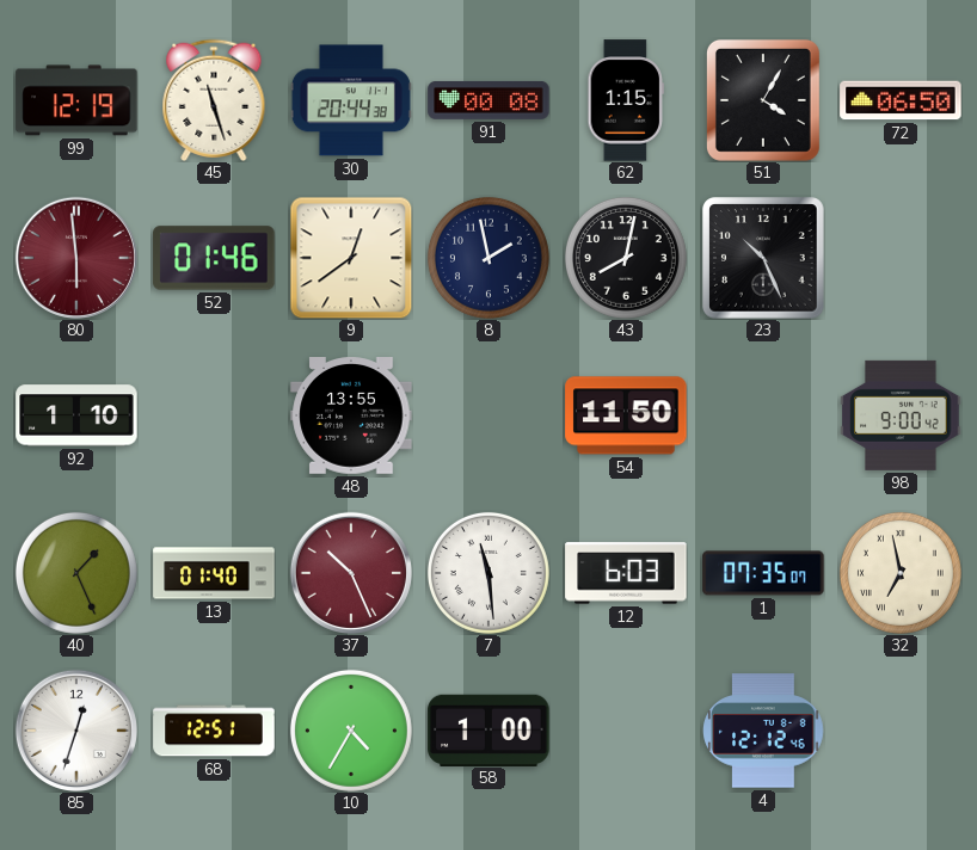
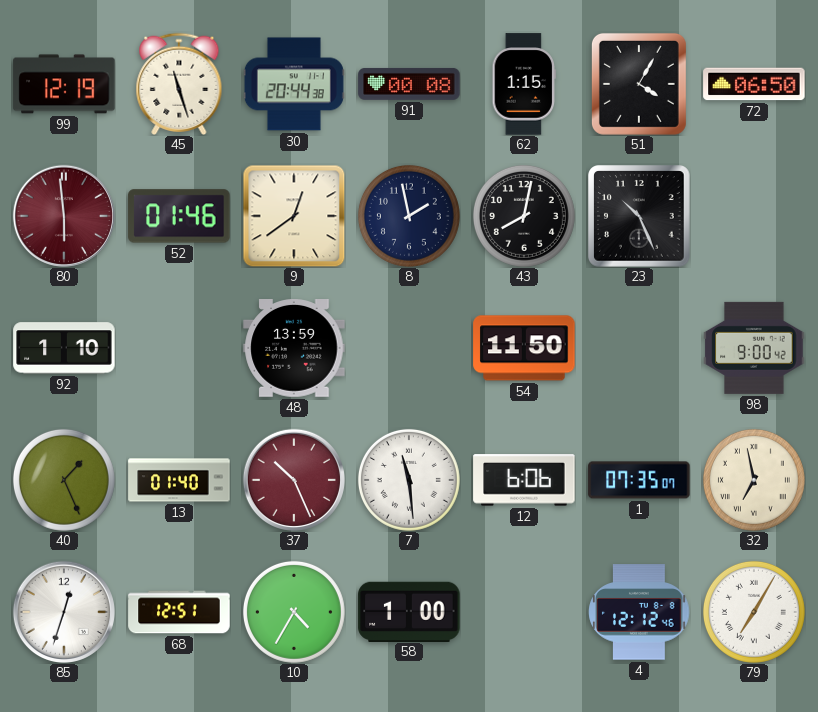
48: 13:55 -> 13:59 (294, 349)
12: 6:03 -> 6:06 (524, 480)
79: none -> 7:05 (754, 612)
